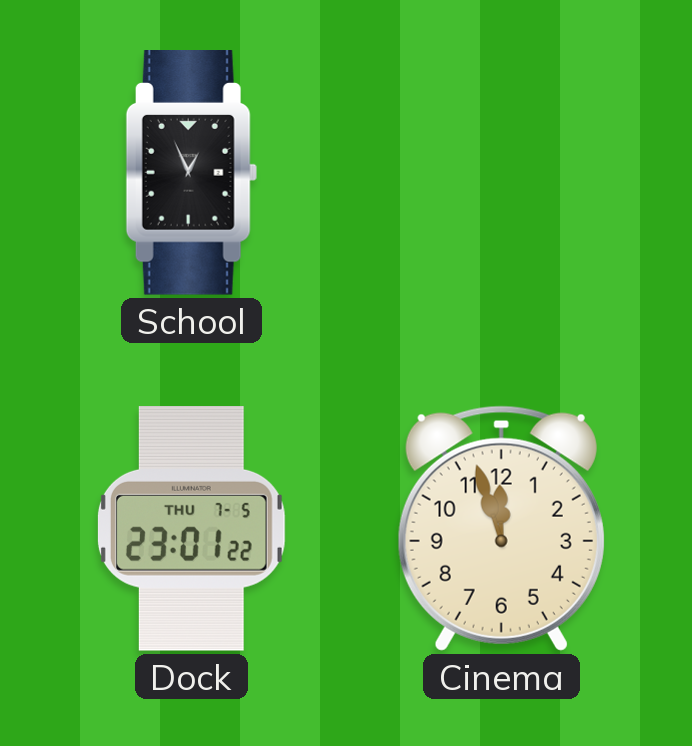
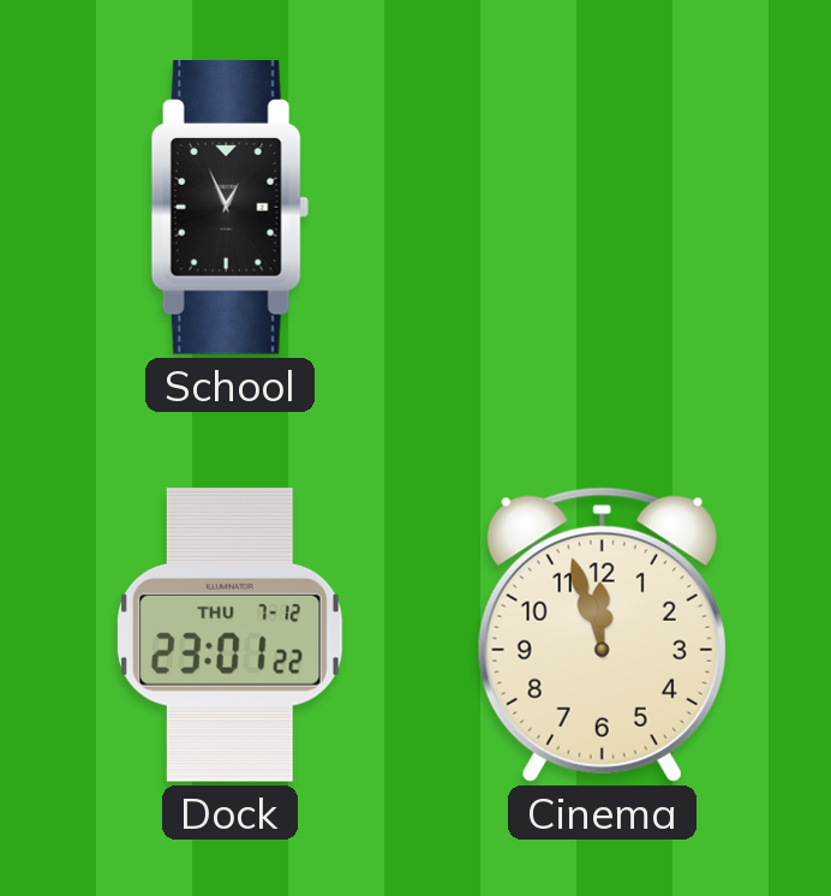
Dock date: THU 7-5 -> THU 7-12 (229, 635)
